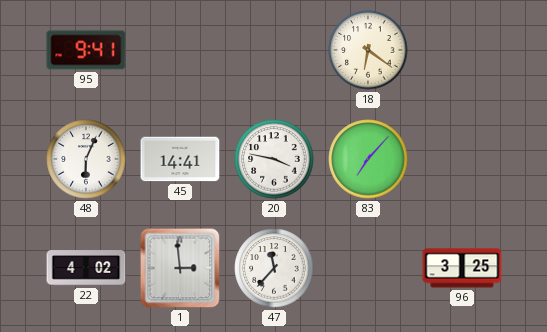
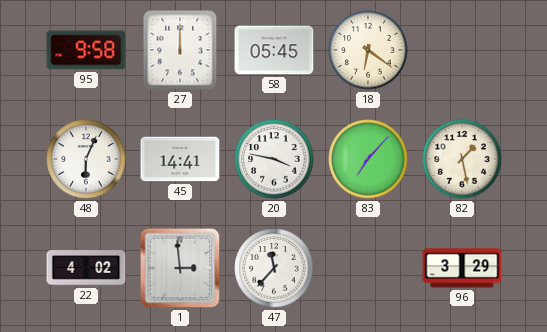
95: 9:41 -> 9:58 (86, 50)
27: none -> 12:00 (180, 50)
58: none -> 05:45 (274, 50)
82: none -> 1:28 (462, 159)
96: 3:25 -> 3:29 (462, 268)
